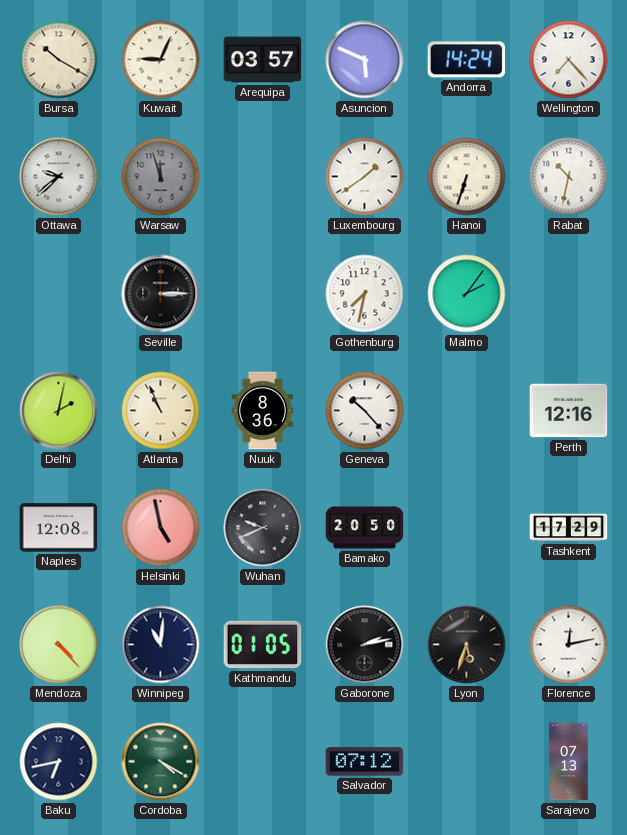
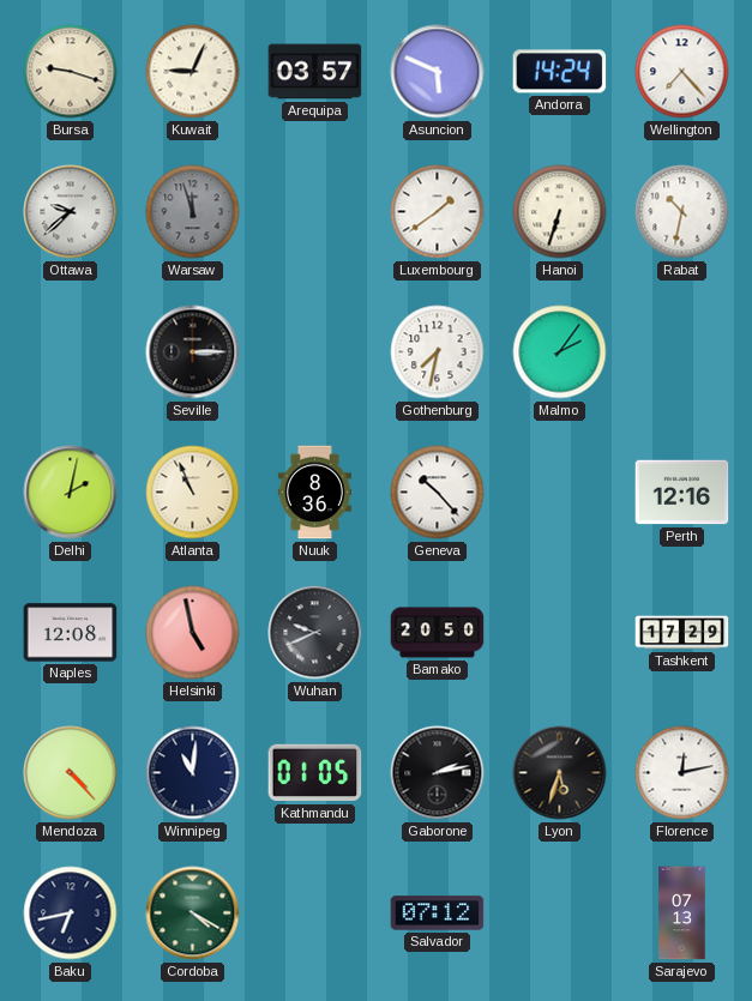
Bursa: 10:20 -> 9:18 (71, 72)
